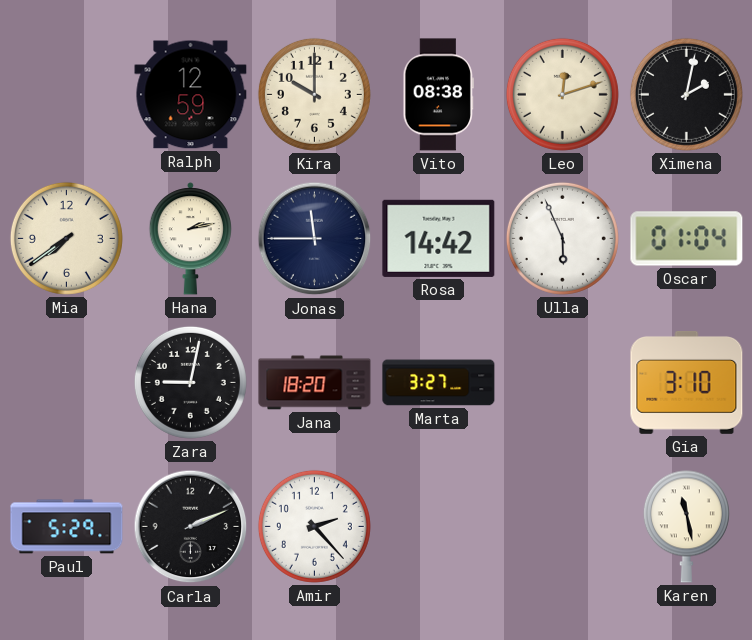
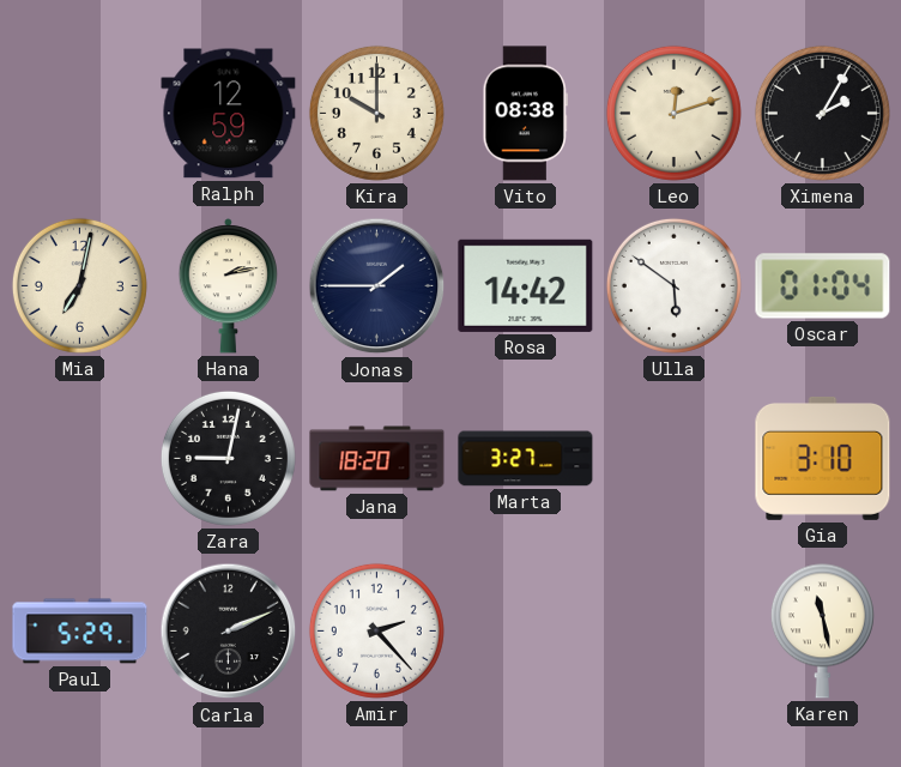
Ximena: 2:02 -> 2:05 (822, 113)
Mia: 7:39 -> 7:02 (79, 285)
Jonas: 11:45 -> 1:45 (377, 286)
Ulla: 5:56 -> 5:51 (673, 285)
